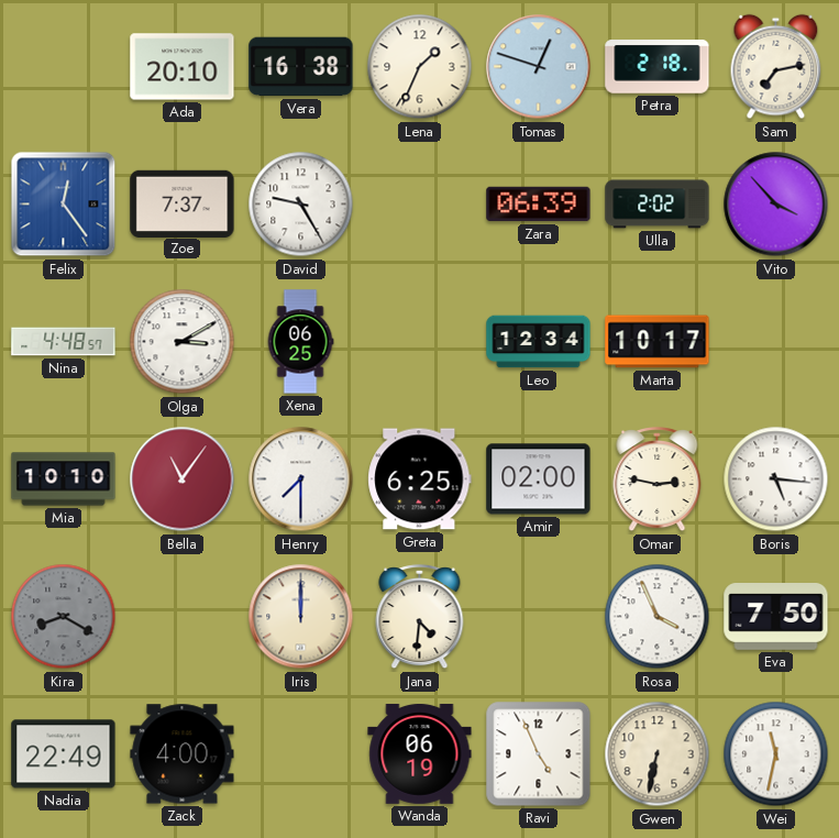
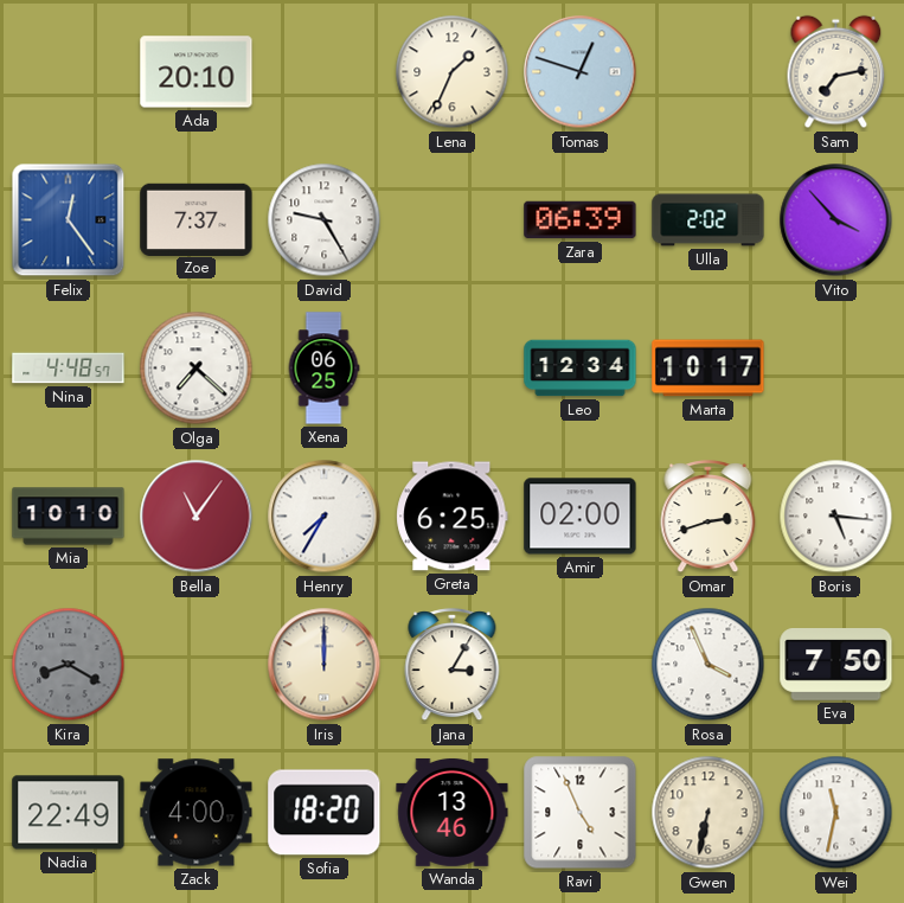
Vera: 16:38 -> none (301, 67)
Petra: 2:18 -> none (658, 67)
Olga: 3:10 -> 7:22 (197, 369)
Henry: 7:30 -> 7:35 (325, 517)
Omar: 2:47 -> 2:42 (709, 517)
Jana: 4:31 -> 3:05 (453, 665)
Sofia: none -> 18:20 (325, 813)
Wanda: 06:19 -> 13:46 (453, 812)
